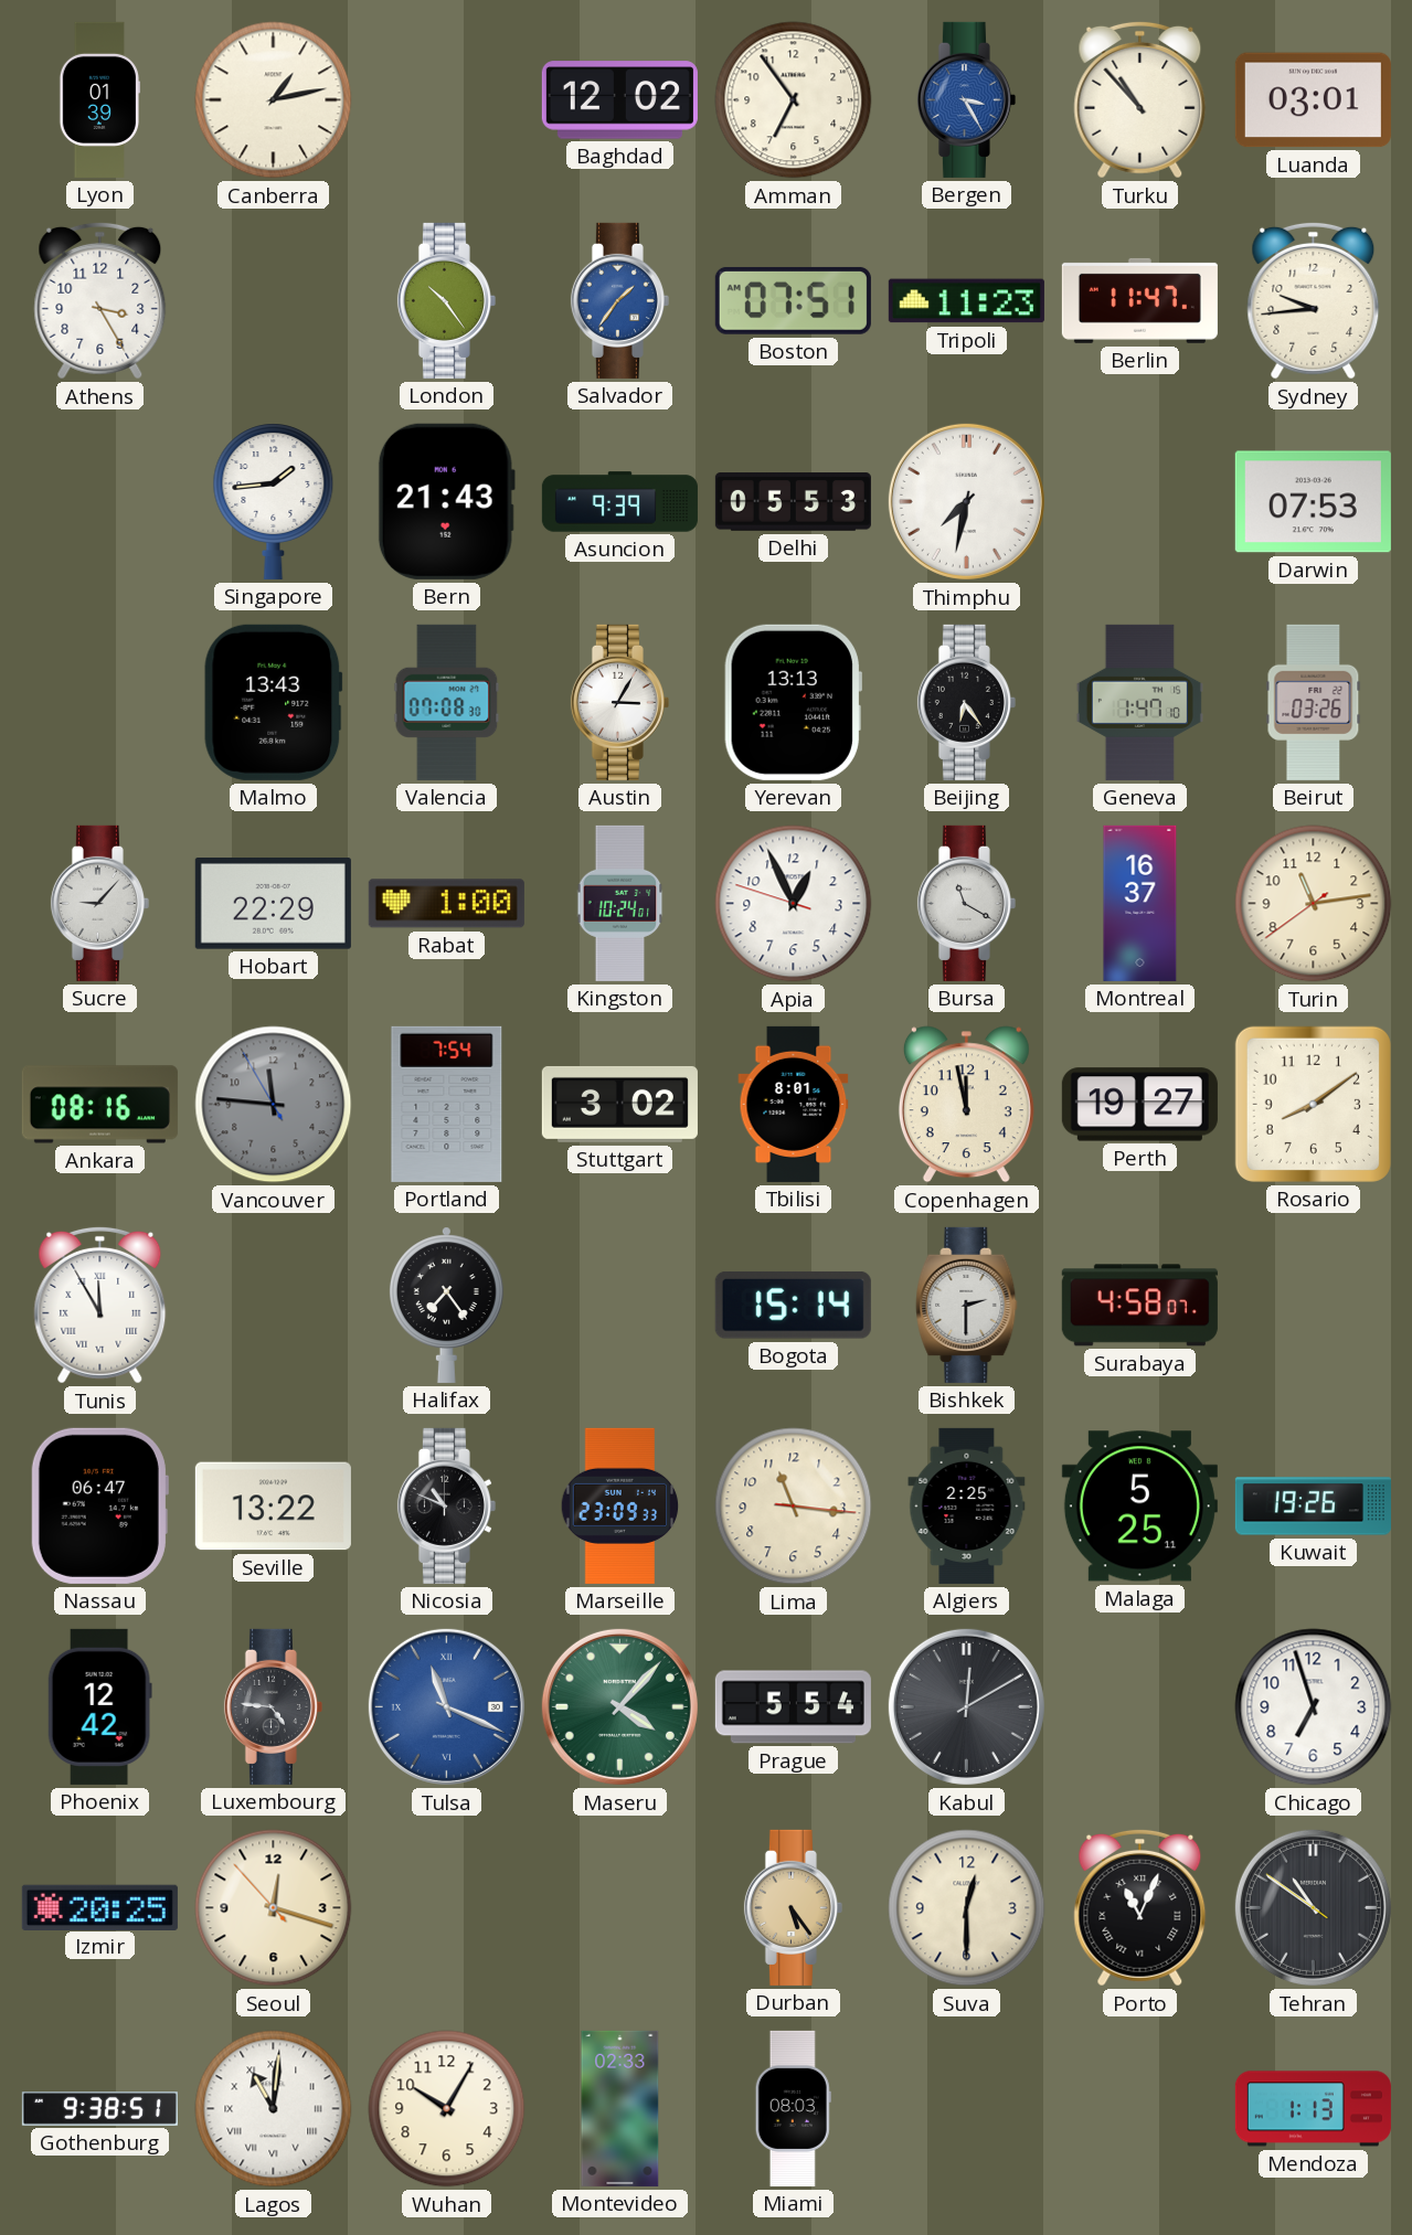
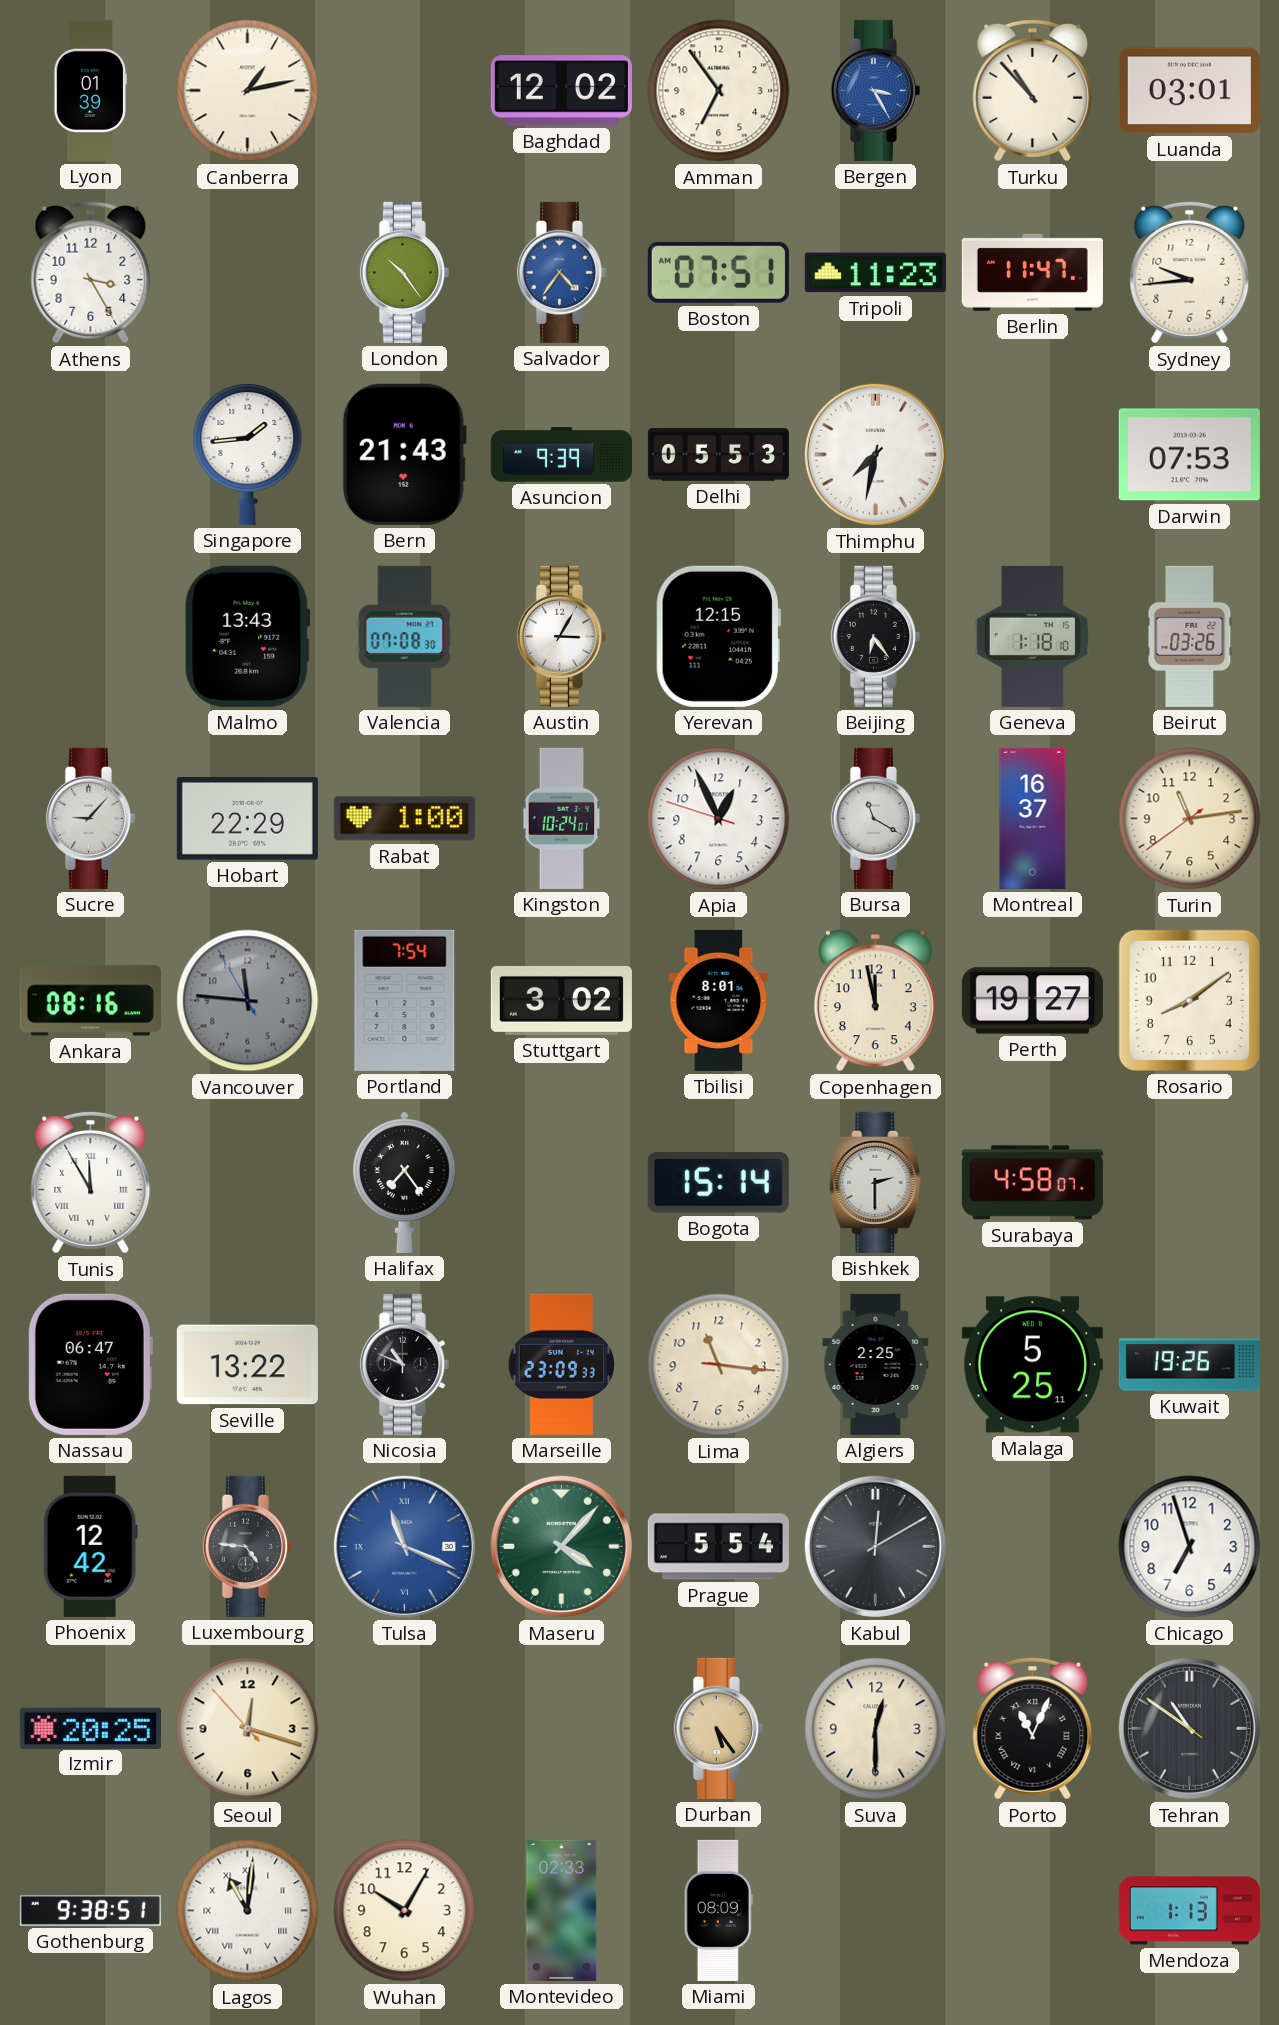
Salvador: 1:36 -> 4:36 (561, 272)
Yerevan: 13:13 -> 12:15 (718, 636)
Geneva: 1:47 -> 1:18 (1032, 636)
Miami: 08:03 -> 08:09 (718, 1910)
